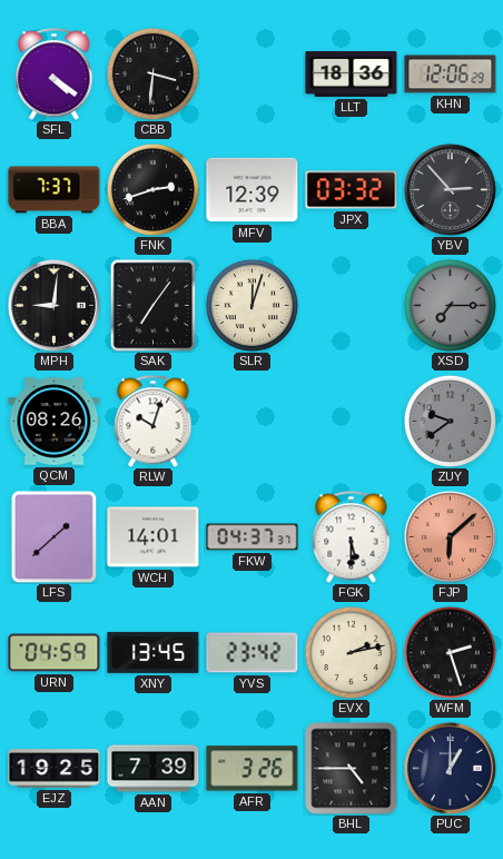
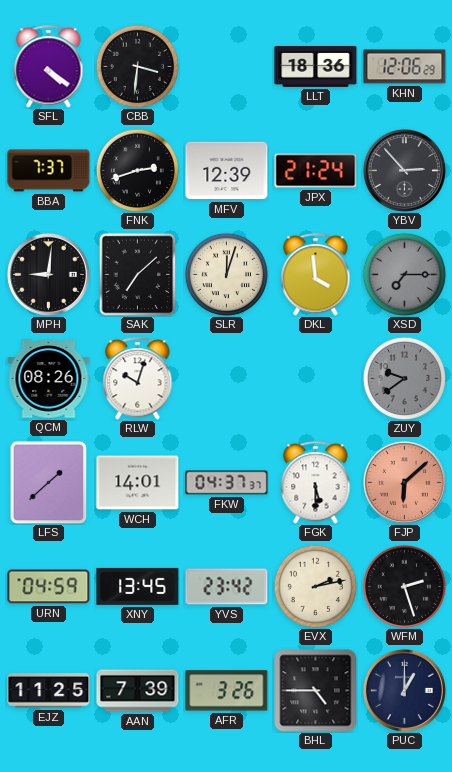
JPX: 03:32 -> 21:24 (316, 171)
SAK: 7:06 -> 7:08 (138, 274)
DKL: none -> 3:59 (316, 275)
EJZ: 19:25 -> 11:25 (49, 691)
